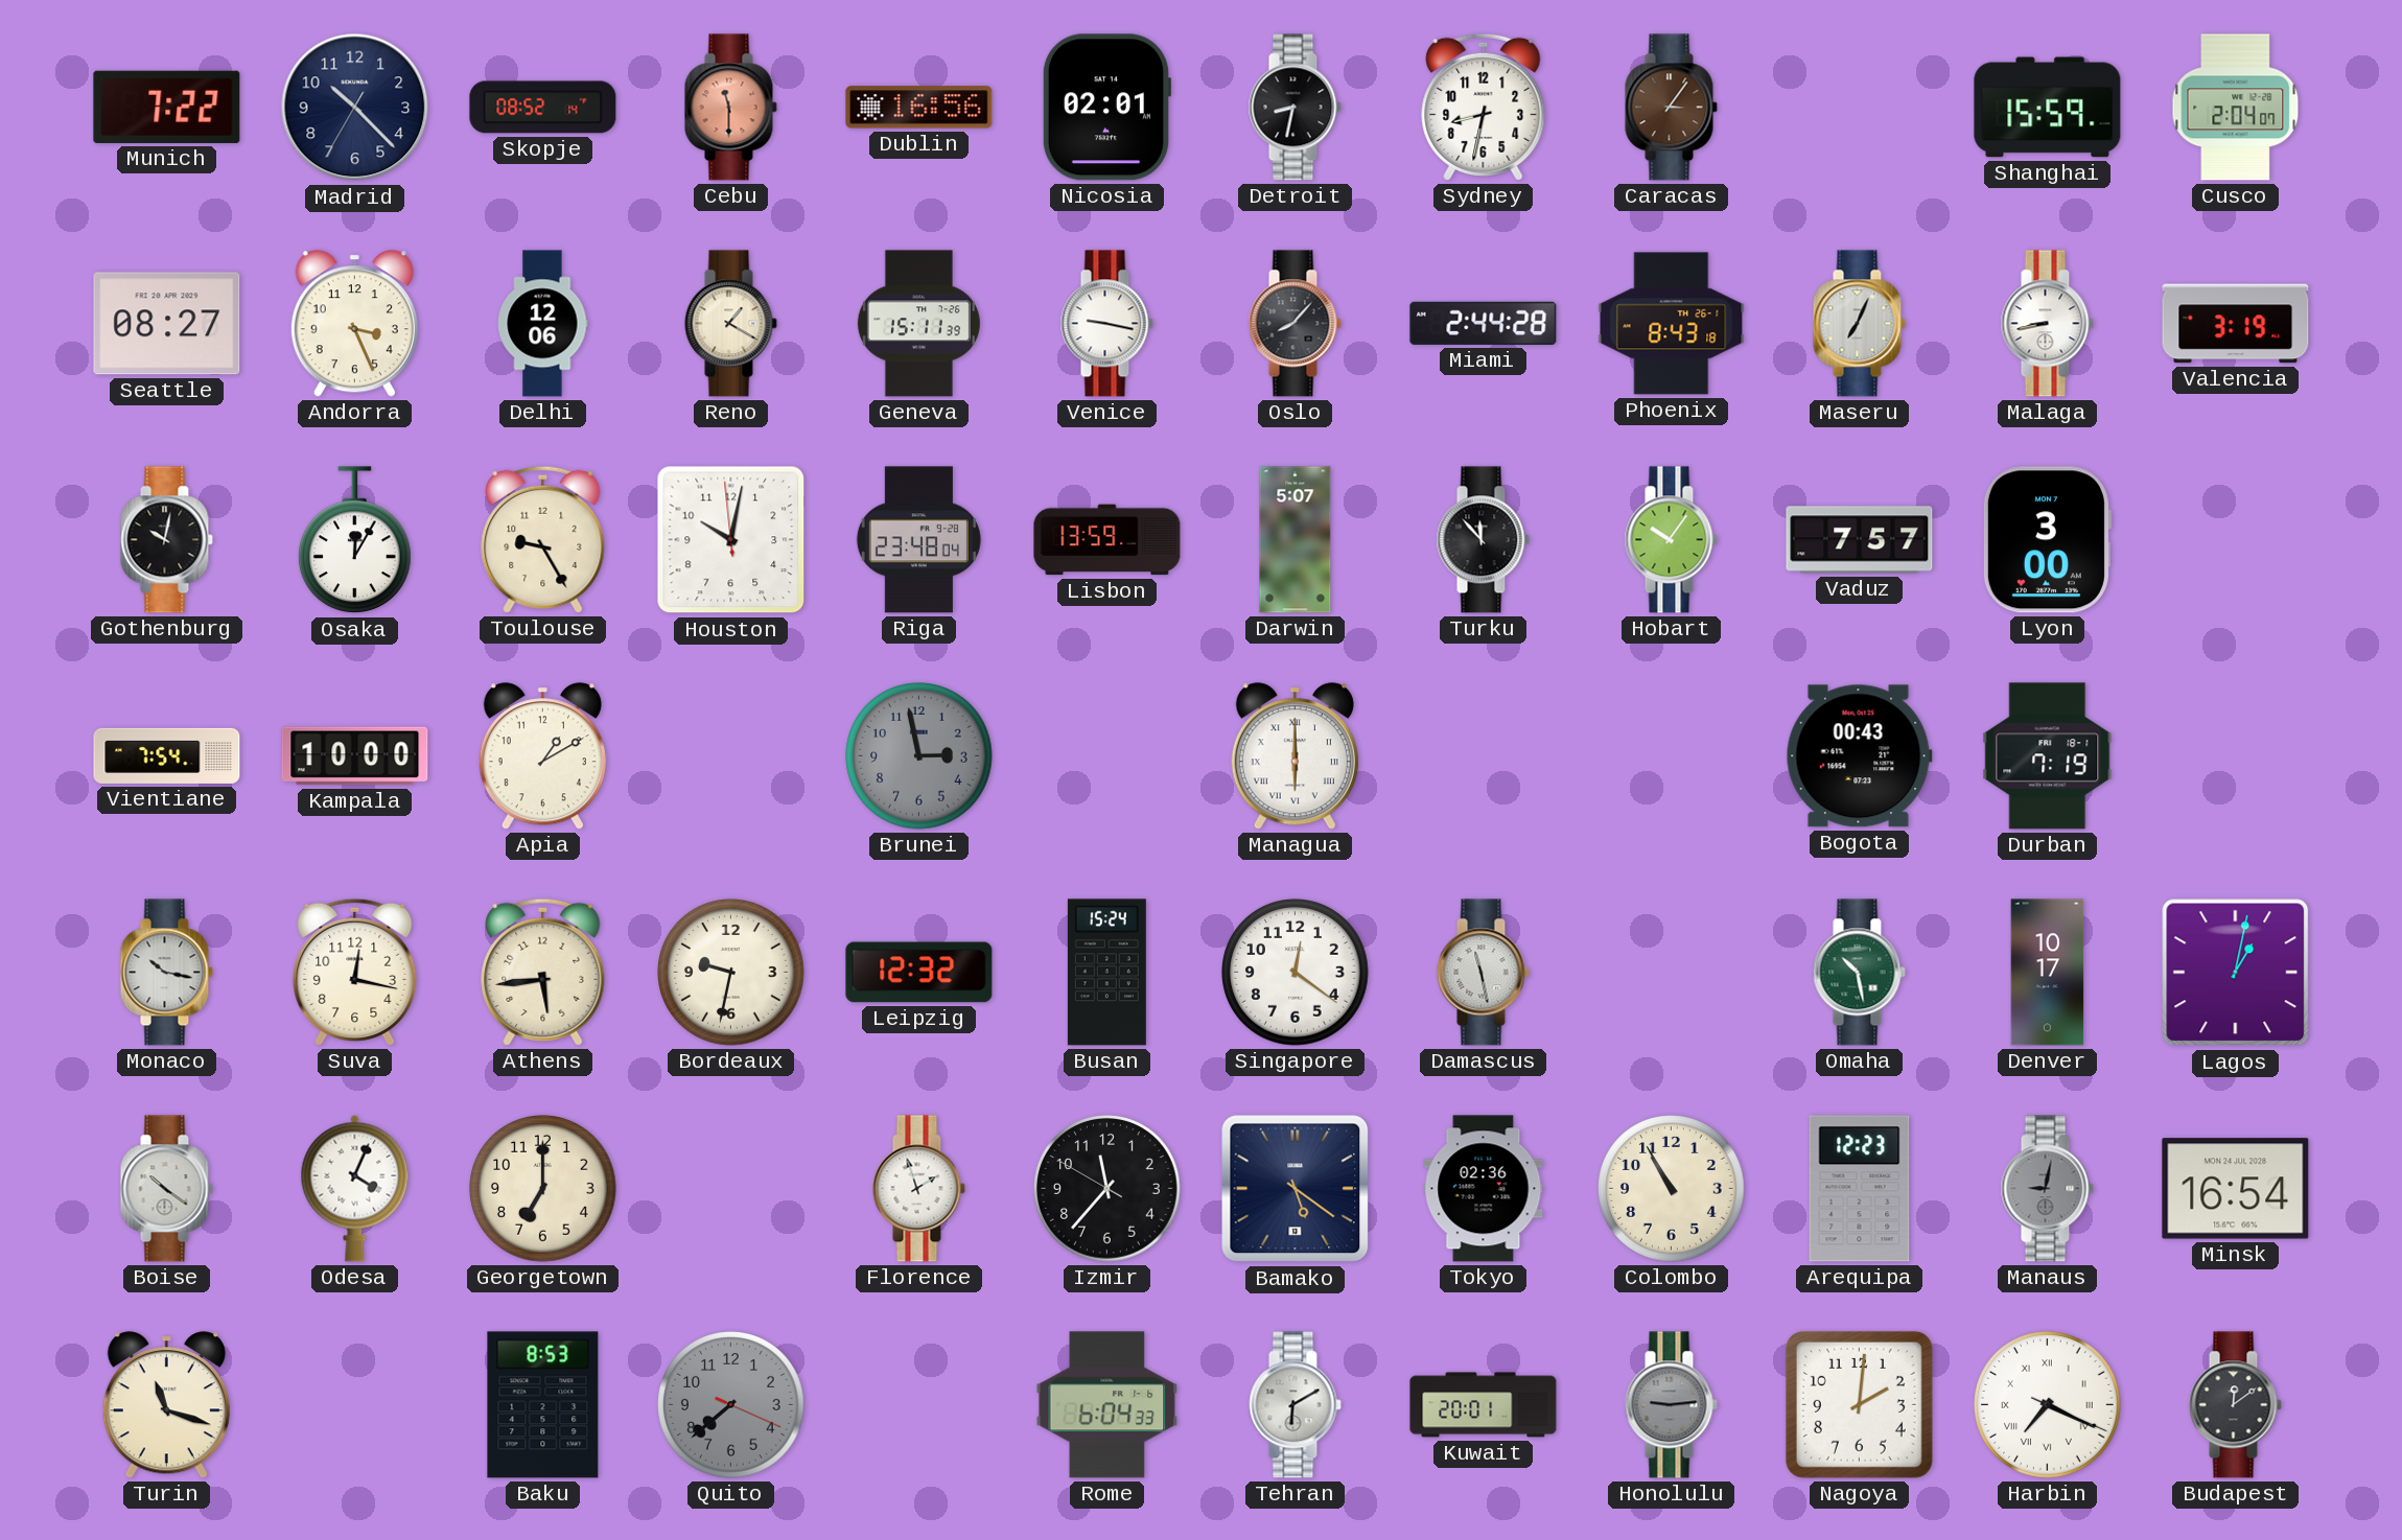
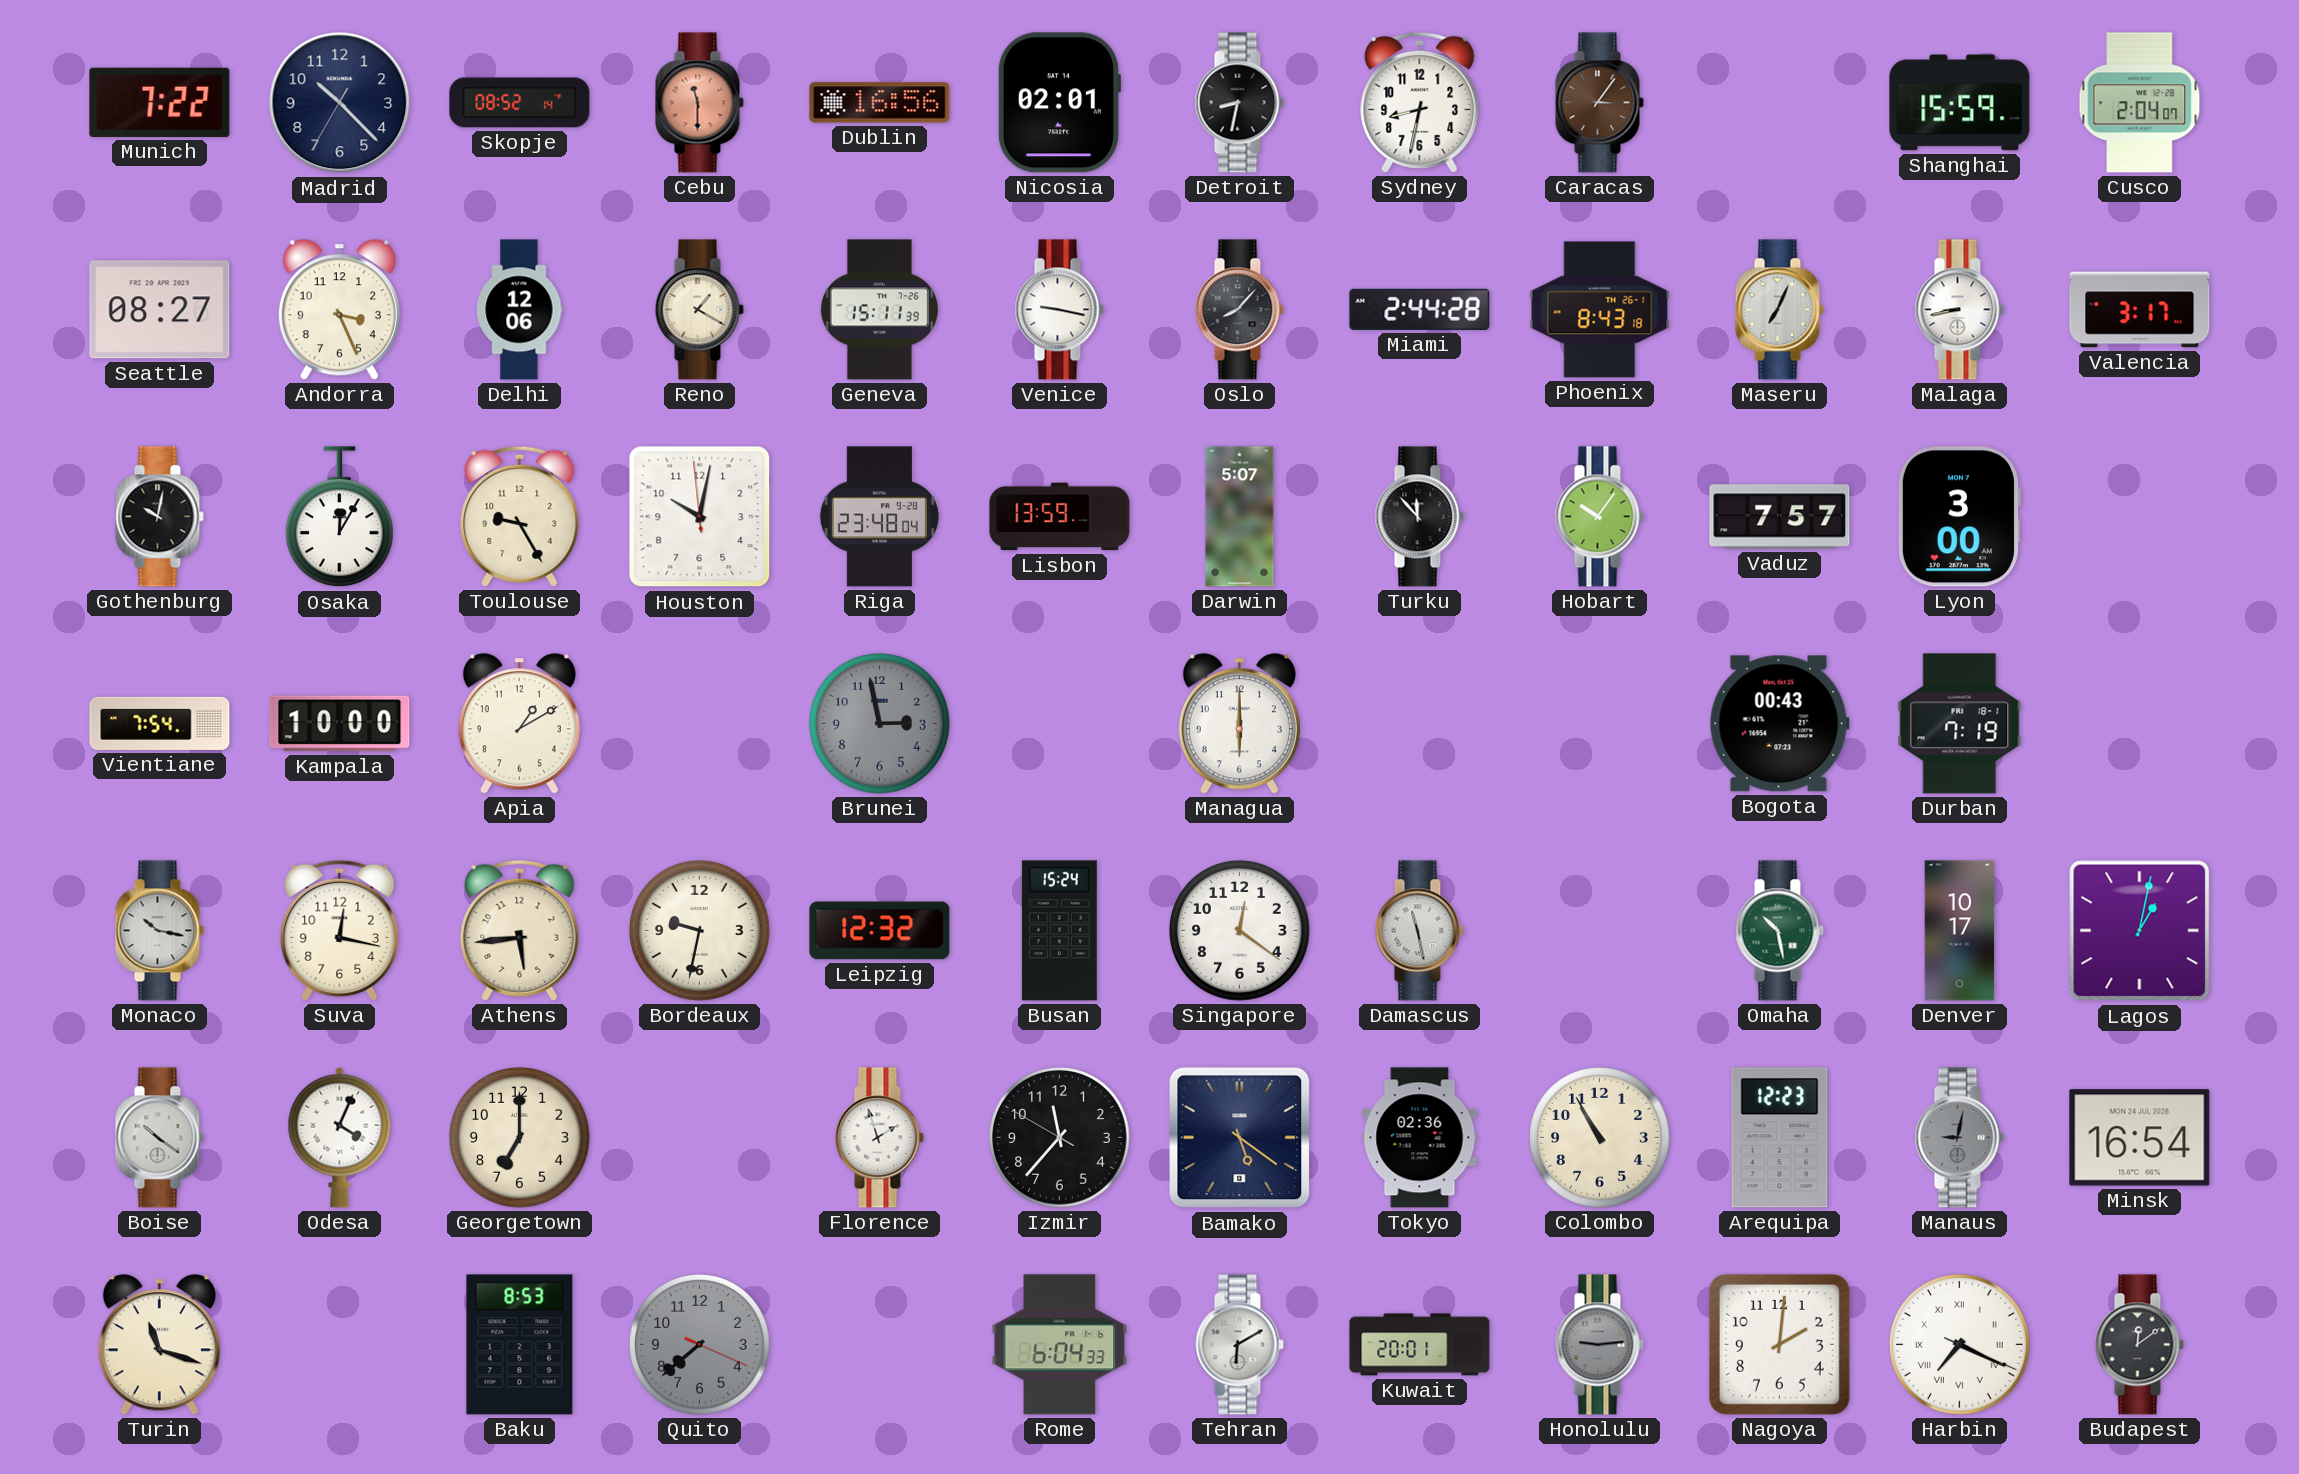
Valencia: 3:19 -> 3:17 (2140, 310)
Managua numerals: Roman -> Arabic (1239, 724)
